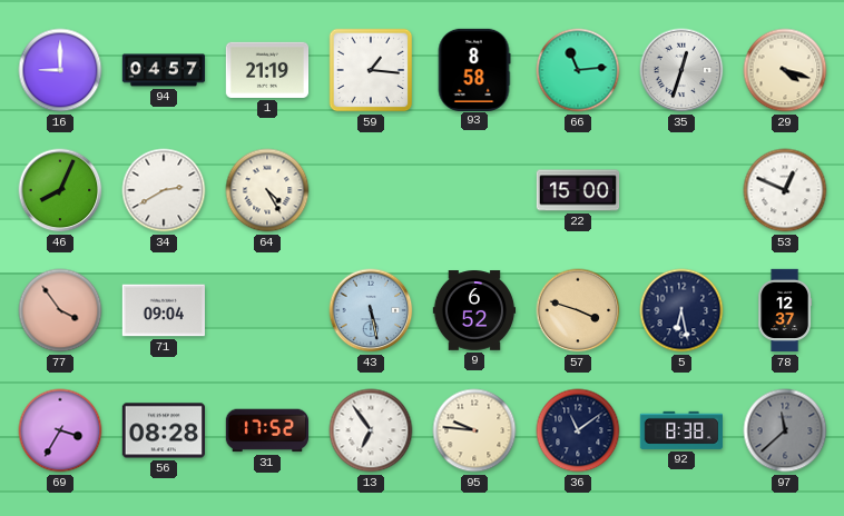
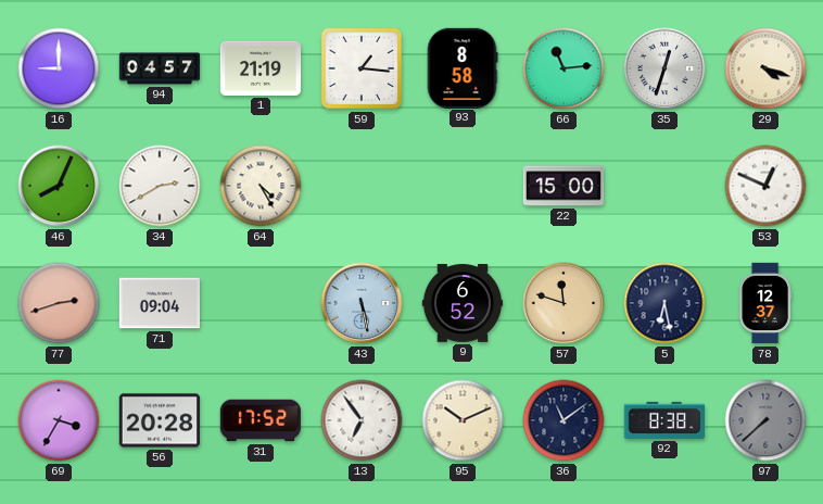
77: 3:54 -> 2:42 (59, 303)
57: 3:48 -> 11:48 (564, 303)
56: 08:28 -> 20:28 (159, 420)
95: 9:46 -> 10:11 (463, 420)
97: 11:38 -> 7:38 (765, 420)
